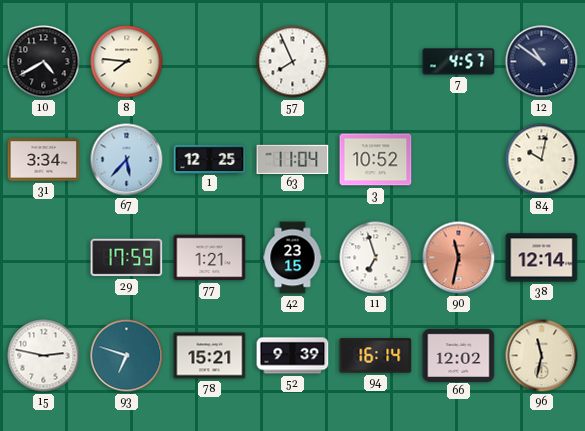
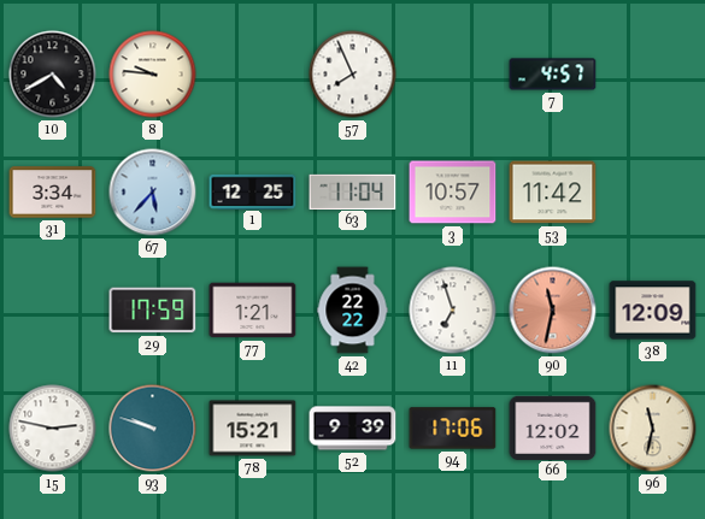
8: 7:46 -> 9:46 (153, 75)
12: 10:51 -> none (542, 62)
3: 10:52 -> 10:57 (453, 193)
53: none -> 11:42 (553, 193)
84: 10:02 -> none (542, 160)
42: 23:15 -> 22:22 (353, 311)
38: 12:14 -> 12:09 (653, 311)
93: 6:48 -> 9:48 (153, 429)
94: 16:14 -> 17:06 (453, 429)
